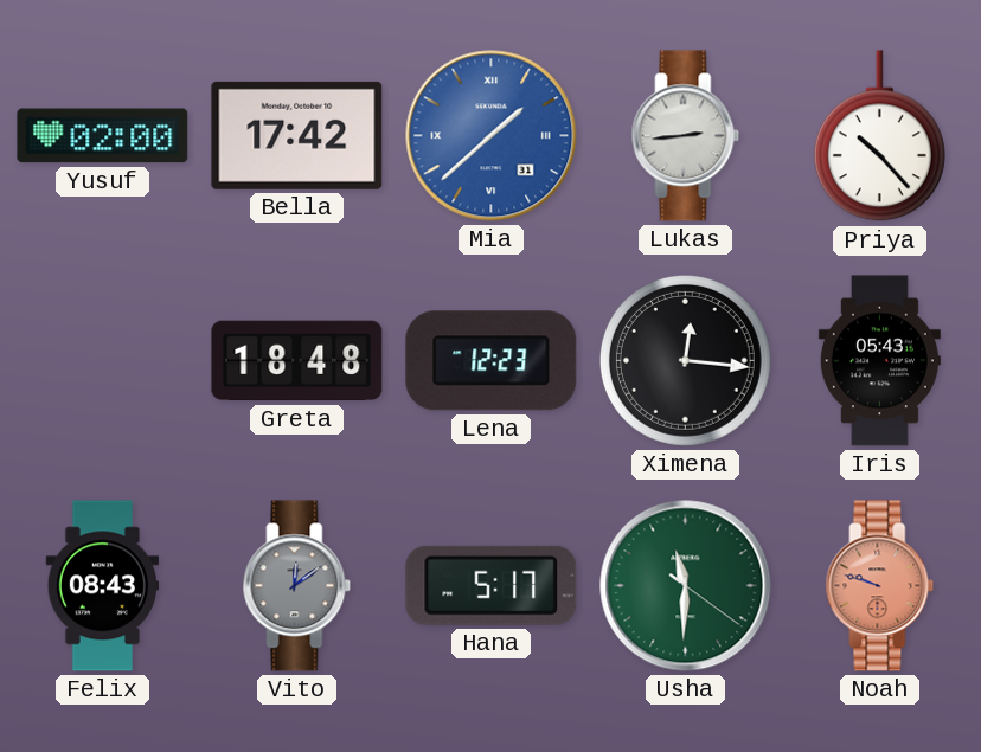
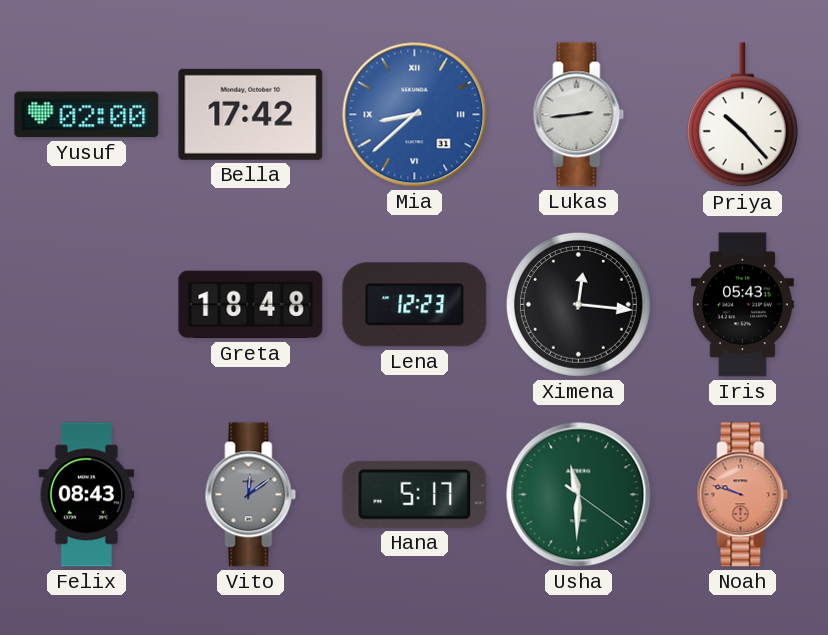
Mia: 1:38 -> 8:38 (415, 115)
